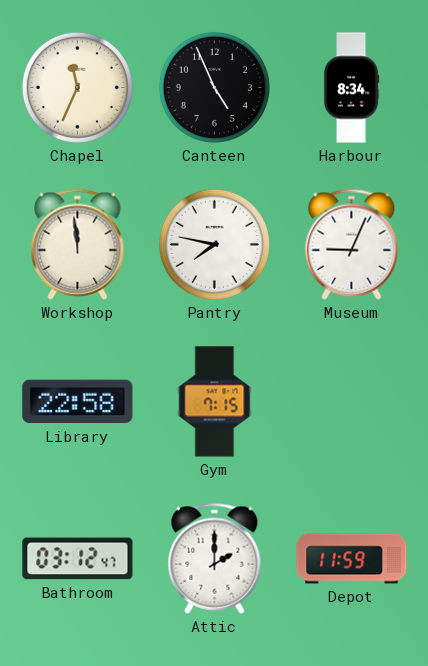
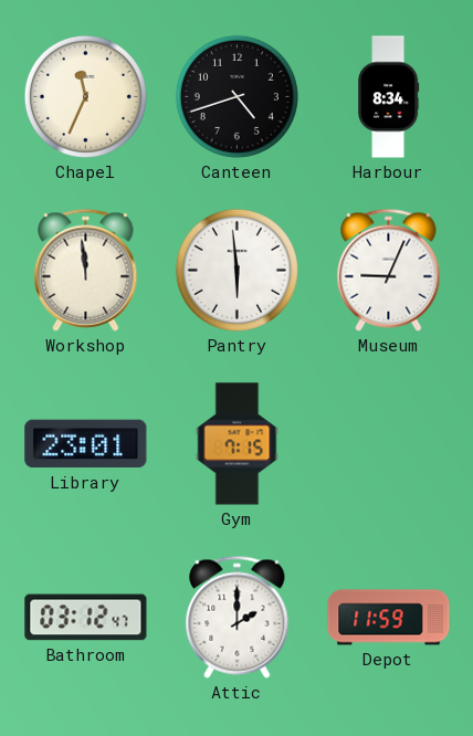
Canteen: 4:56 -> 4:42 (236, 96)
Pantry: 7:47 -> 5:59 (236, 270)
Library: 22:58 -> 23:01 (86, 444)
